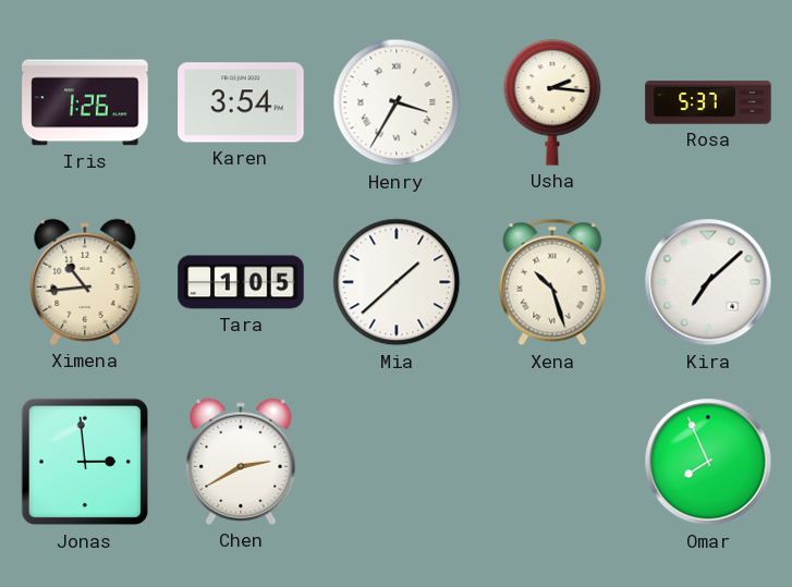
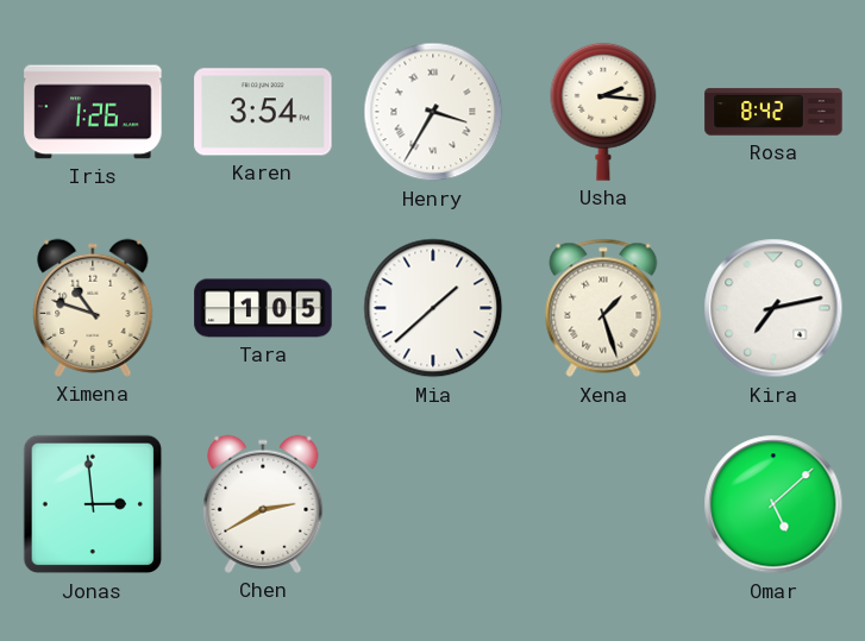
Rosa: 5:37 -> 8:42 (773, 112)
Ximena: 10:44 -> 10:48 (93, 308)
Xena: 10:27 -> 1:27 (603, 308)
Kira: 7:08 -> 7:13 (773, 308)
Omar: 7:56 -> 5:08 (773, 504)
